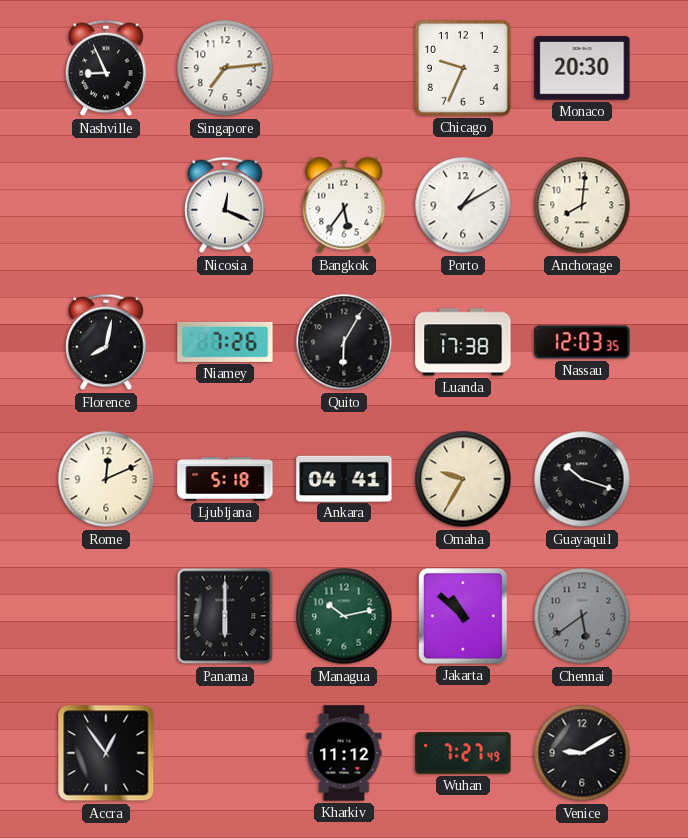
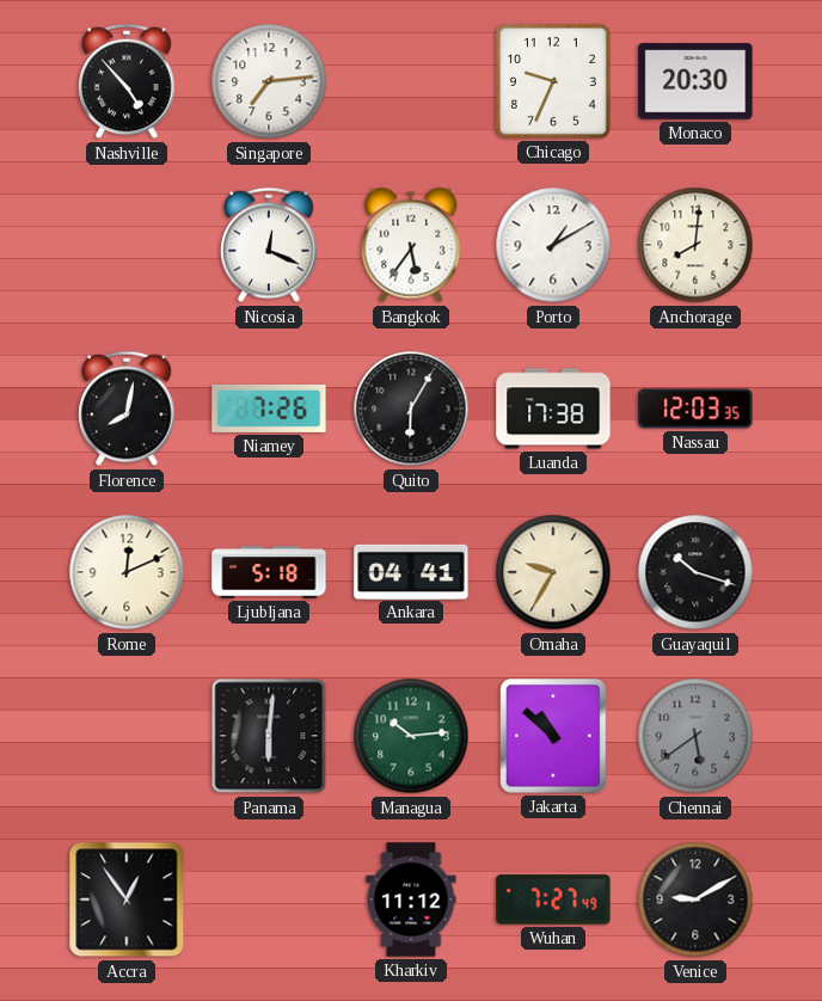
Nashville: 8:56 -> 4:53 (127, 81)
Panama: 6:00 -> 6:01 (269, 736)
Managua: 10:13 -> 10:14 (411, 736)
